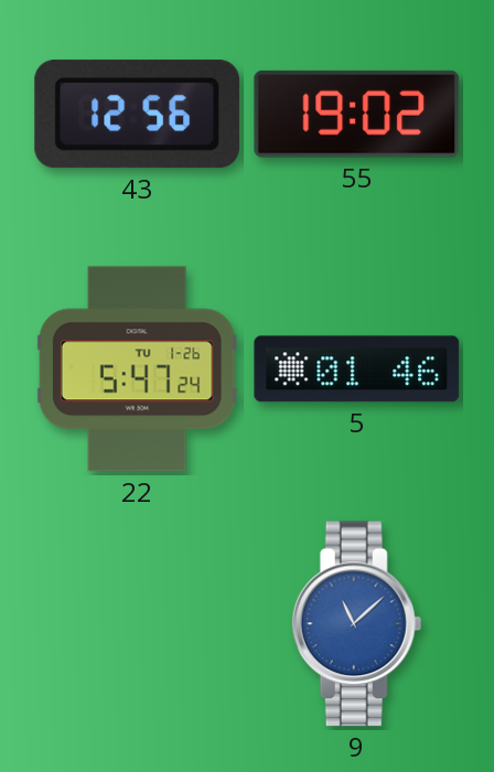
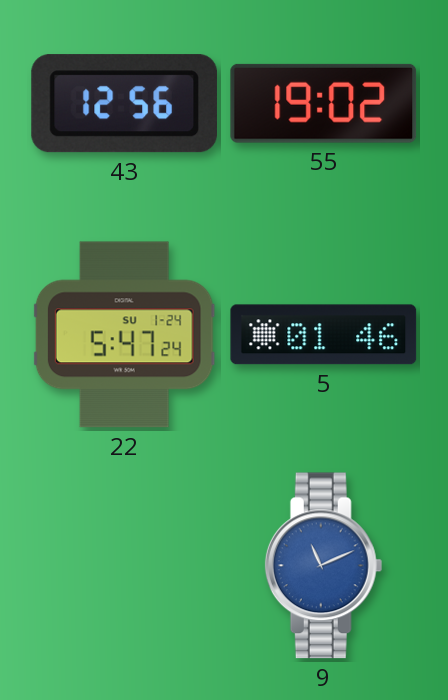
22 date: TU 1-26 -> SU 1-24 (124, 335)
9: 11:08 -> 11:11 (324, 566)
